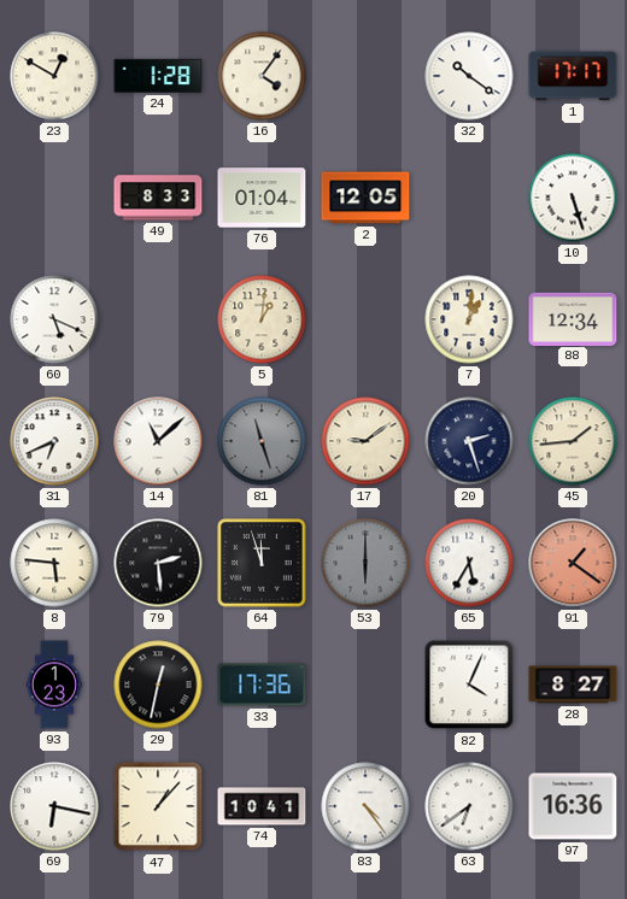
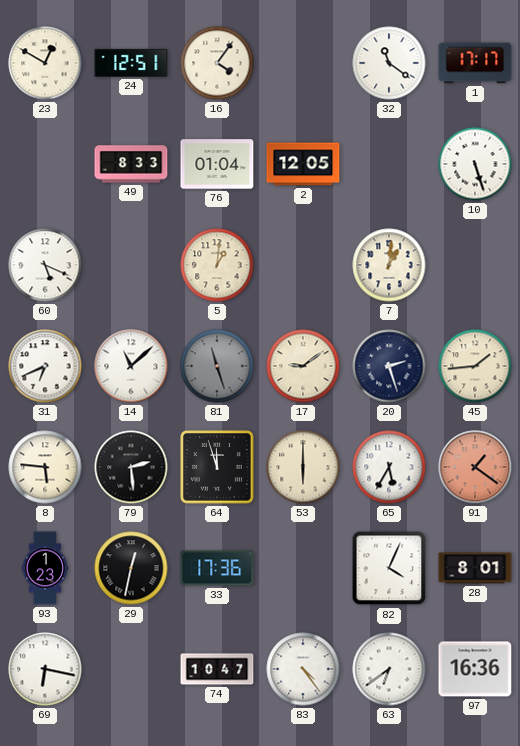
24: 1:28 -> 12:51 (131, 63)
32: 10:21 -> 11:21 (389, 63)
88: 12:34 -> none (573, 318)
53 dial: grey -> cream (303, 467)
28: 8:27 -> 8:01 (475, 568)
47: 1:07 -> none (158, 806)
74: 10:41 -> 10:47 (217, 669)
